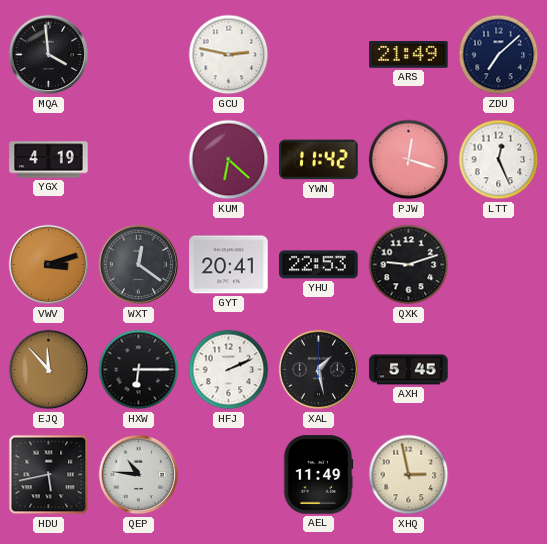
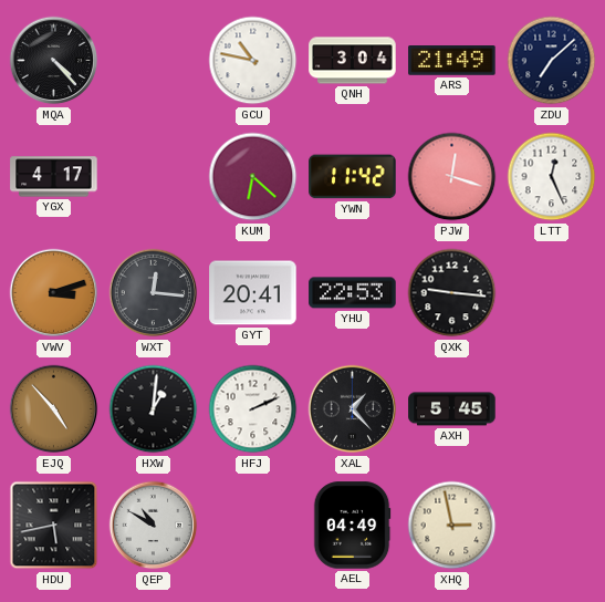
MQA: 3:59 -> 4:23 (54, 61)
GCU: 2:47 -> 10:47 (253, 61)
QNH: none -> 3:04 (353, 61)
YGX: 4:19 -> 4:17 (54, 177)
WXT: 12:21 -> 12:16 (154, 293)
QXK: 9:12 -> 9:16 (452, 293)
EJQ: 11:53 -> 4:53 (54, 409)
HXW: 6:15 -> 1:01 (154, 409)
XAL: 1:28 -> 1:23 (353, 409)
QEP: 10:46 -> 10:50 (154, 526)
AEL: 11:49 -> 04:49 (352, 526)
